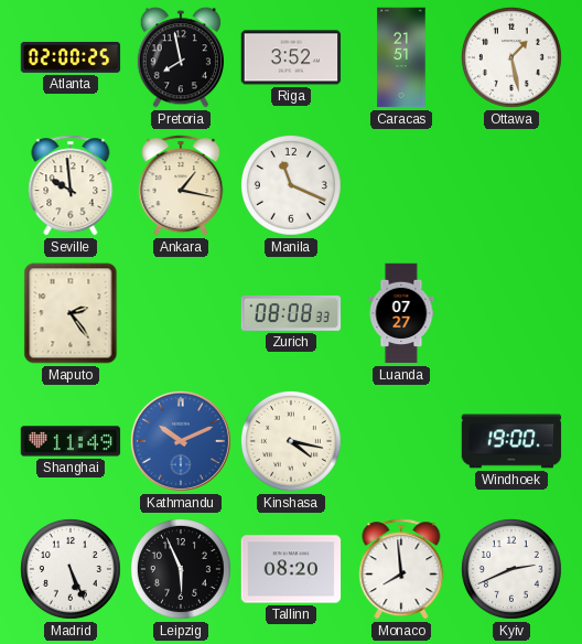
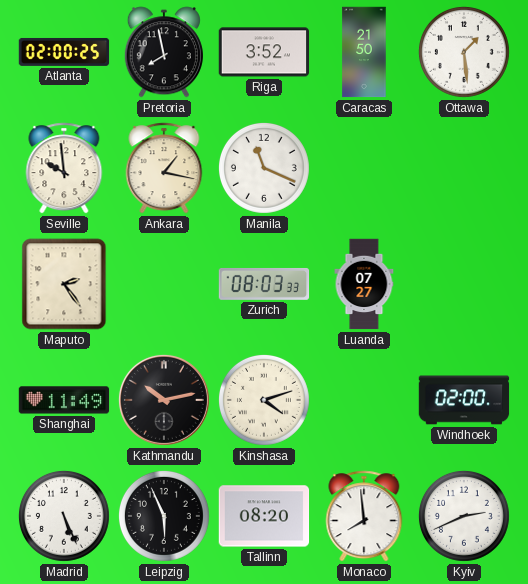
Caracas: 21:51 -> 21:50 (364, 52)
Ottawa: 1:28 -> 1:29 (464, 52)
Zurich: 08:08 -> 08:03 (264, 284)
Kathmandu: 10:11 -> 10:13 (164, 400)
Kathmandu dial: blue -> black (164, 400)
Kinshasa: 4:17 -> 4:12 (264, 400)
Windhoek: 19:00 -> 02:00 (464, 400)
